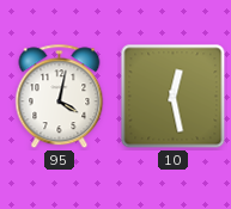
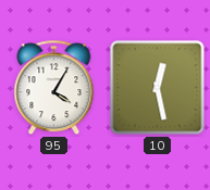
95: 4:02 -> 4:05 (54, 88)
